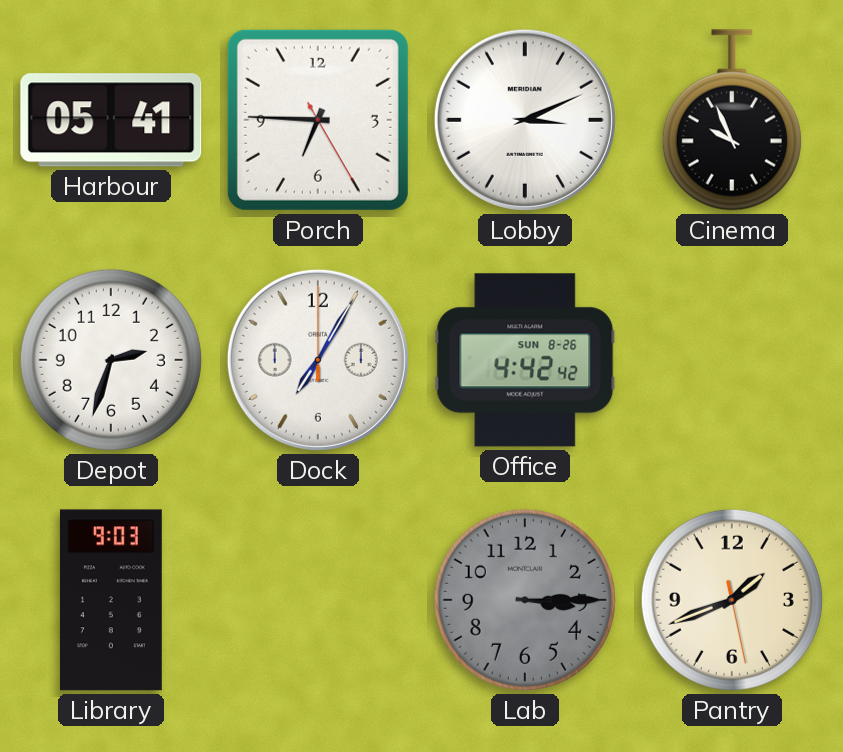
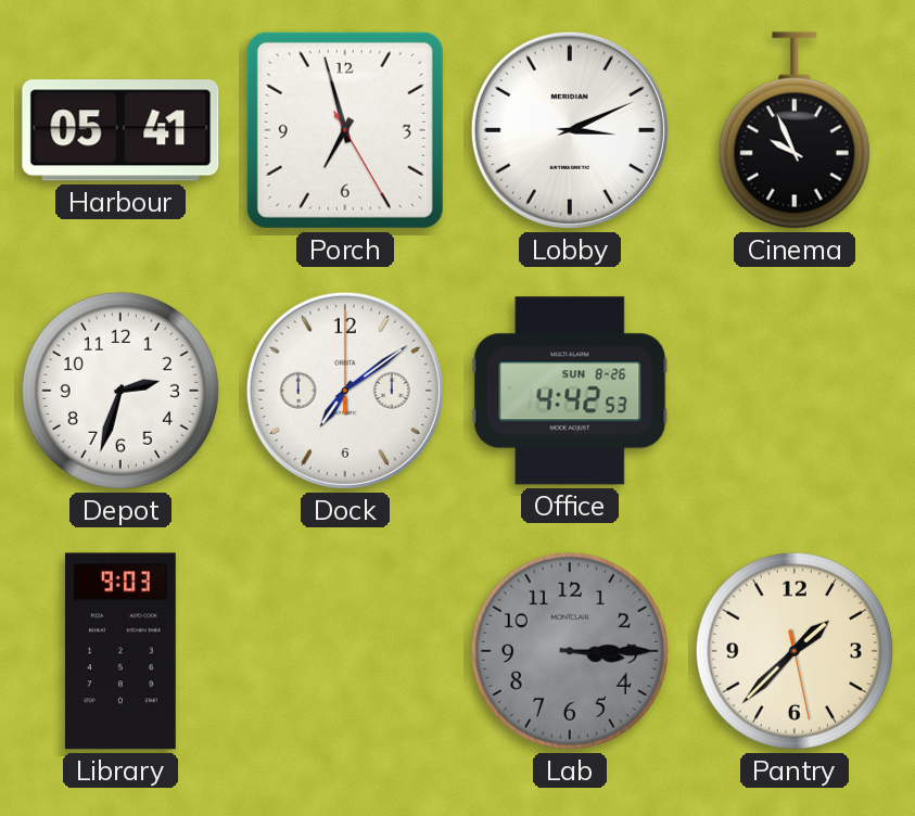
Porch: 6:45 -> 6:57 (345, 130)
Dock: 7:05 -> 7:09 (345, 391)
Office: 4:42:42 -> 4:42:53 (570, 391)
Pantry: 1:41 -> 1:37 (795, 651)
